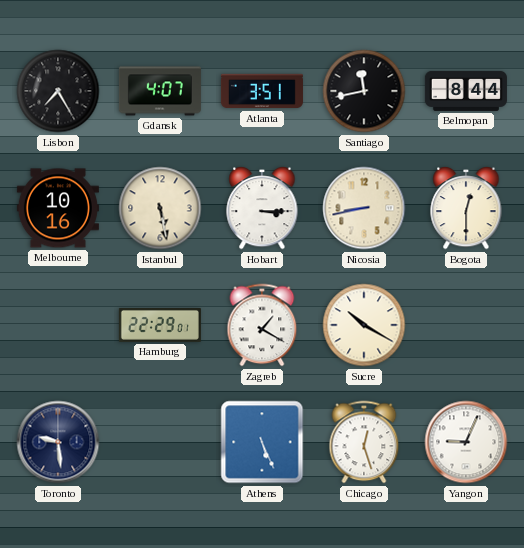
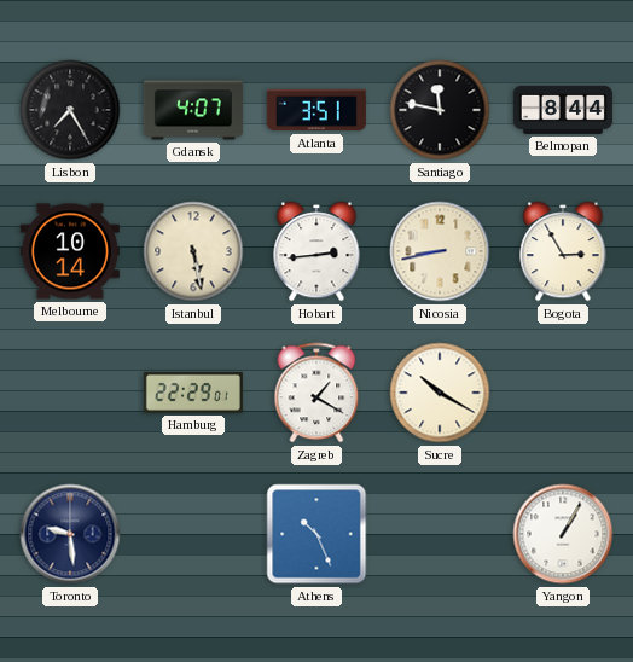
Santiago: 11:43 -> 11:47 (440, 110)
Melbourne: 10:16 -> 10:14 (70, 251)
Hobart: 3:15 -> 2:44 (316, 251)
Bogota: 12:30 -> 2:55 (563, 251)
Athens: 5:26 -> 10:26 (316, 534)
Chicago: 12:27 -> none (364, 442)
Yangon: 9:04 -> 1:05 (563, 534)
